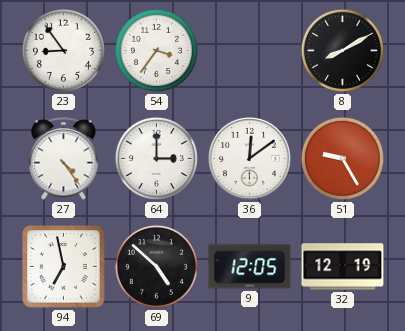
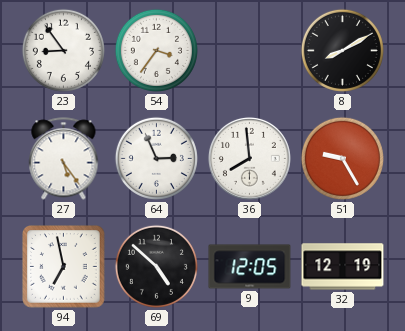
27: 4:24 -> 5:24 (64, 159)
64: 3:00 -> 2:56 (156, 158)
36: 12:09 -> 7:59 (249, 158)
